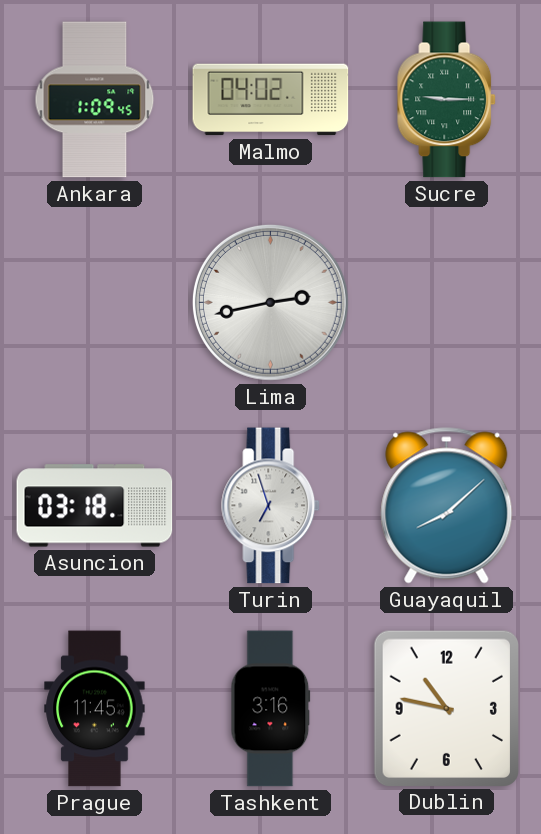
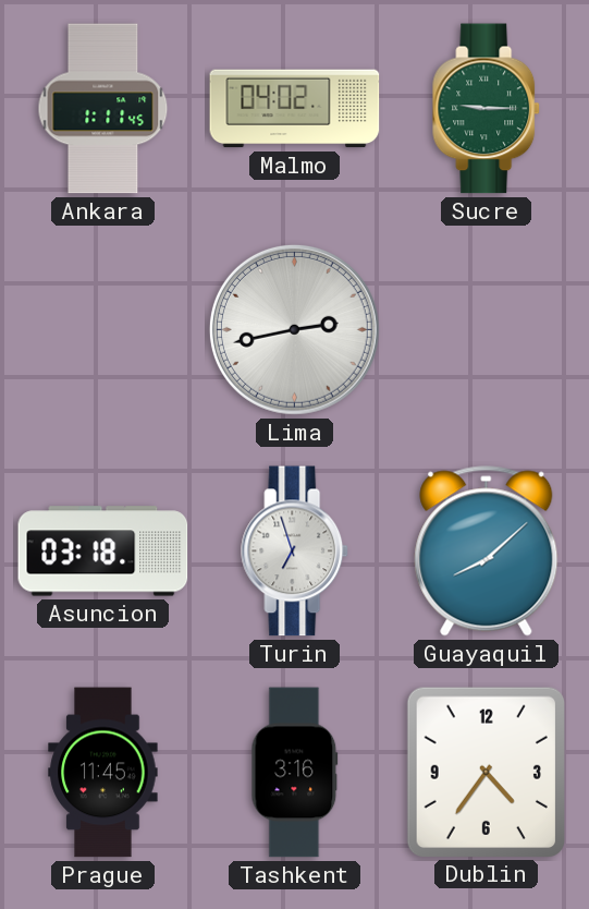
Ankara: 1:09 -> 1:11 (103, 109)
Dublin: 10:47 -> 4:36 (486, 772)
